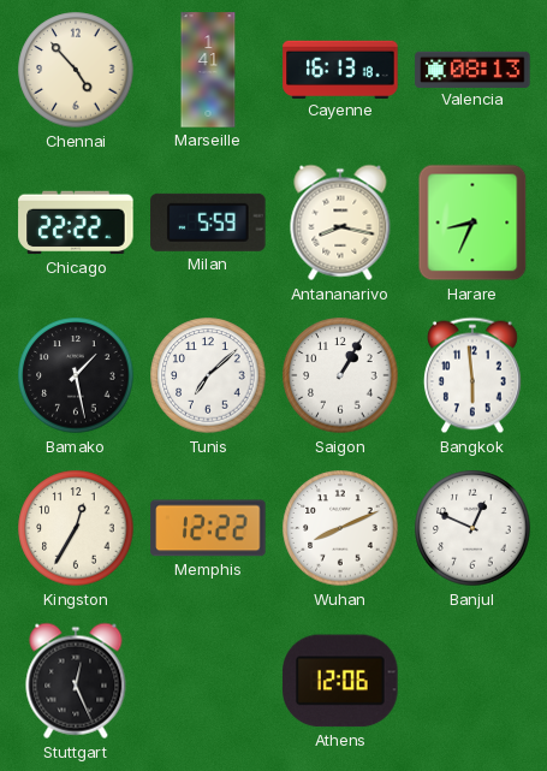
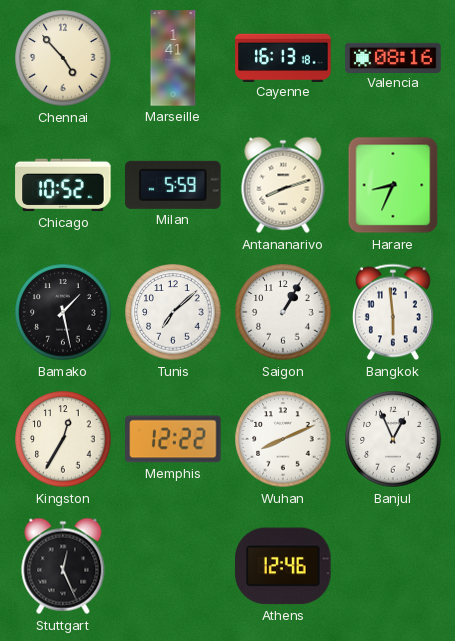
Valencia: 08:13 -> 08:16 (393, 57)
Chicago: 22:22 -> 10:52 (63, 185)
Antananarivo: 8:17 -> 8:12 (283, 185)
Banjul: 12:49 -> 12:56 (393, 439)
Athens: 12:06 -> 12:46 (283, 566)
